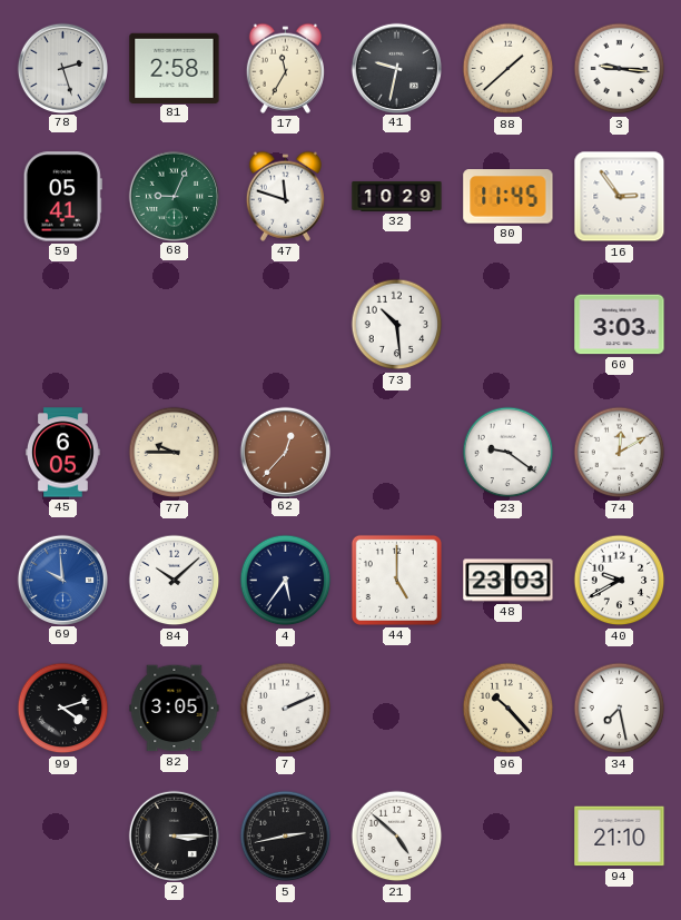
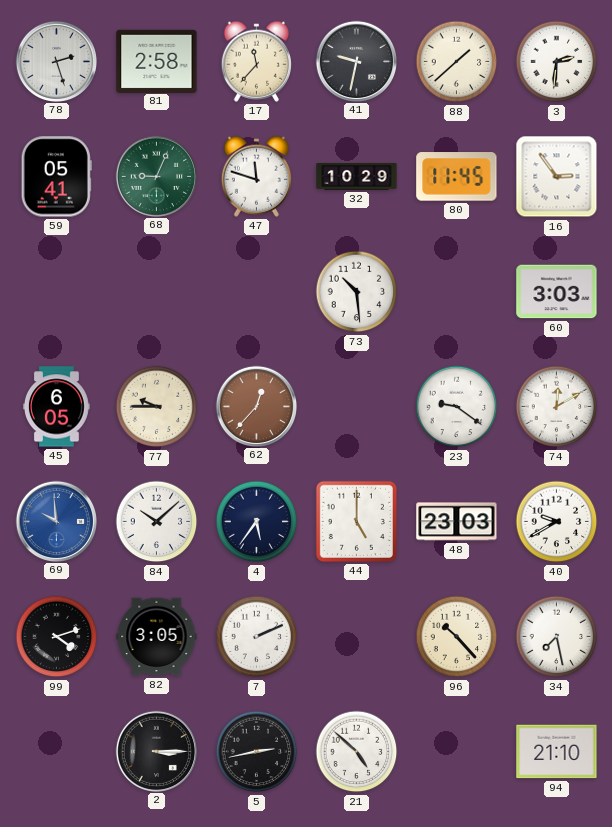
17: 11:35 -> 11:37 (256, 61)
3: 9:16 -> 2:31 (557, 62)
